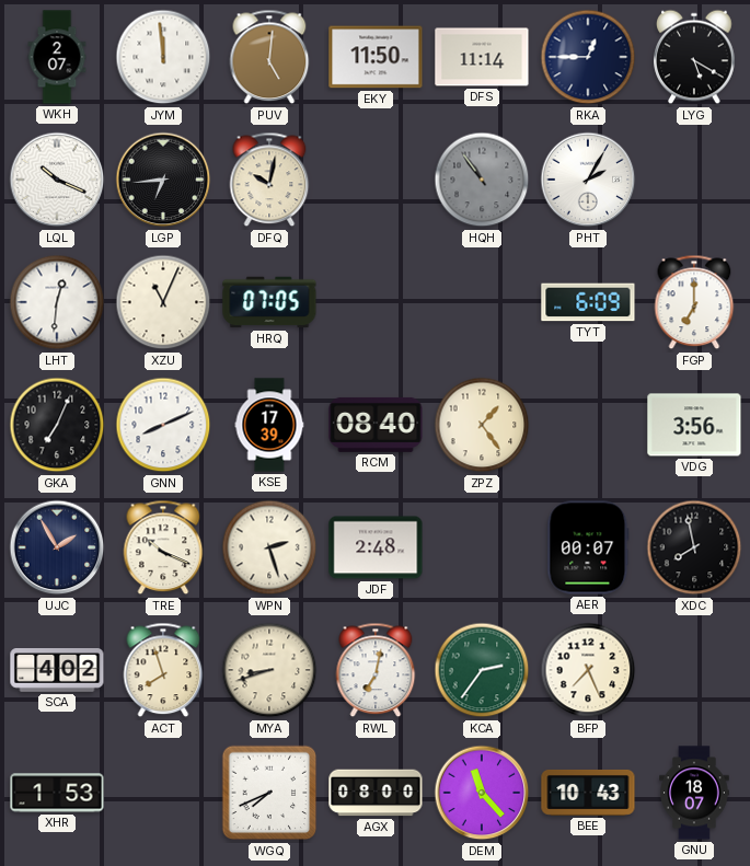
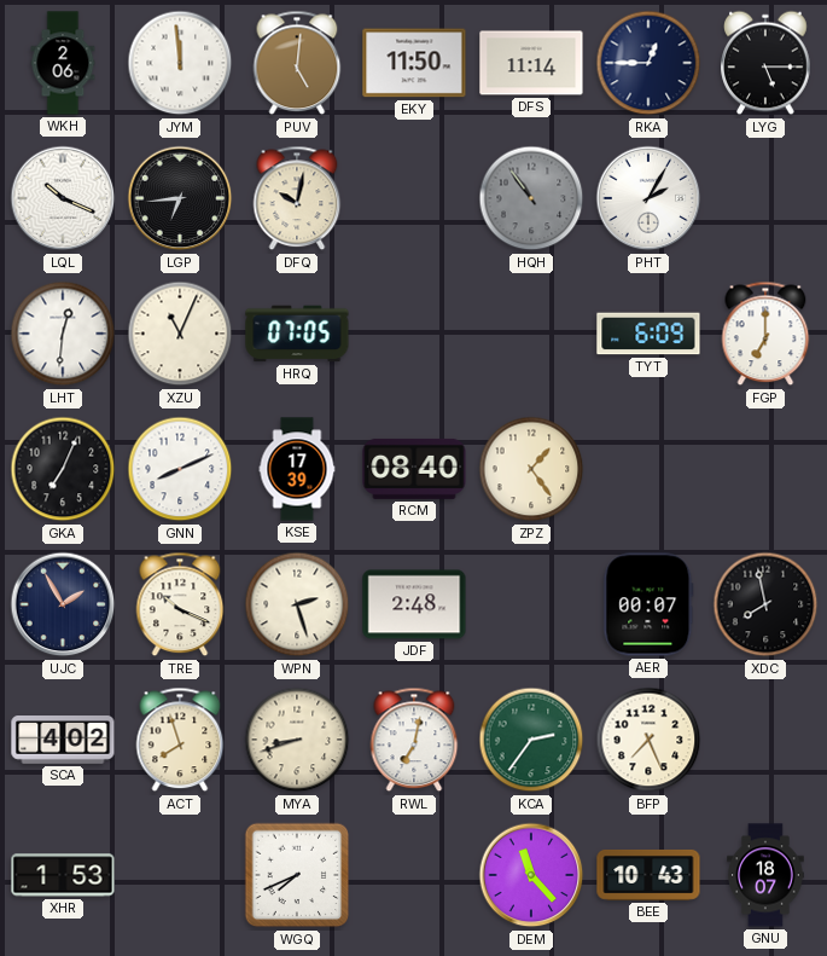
WKH: 2:07 -> 2:06 (63, 63)
LYG: 5:20 -> 5:15 (765, 63)
VDG: 3:56 -> none (694, 425)
AGX: 08:00 -> none (376, 793)
